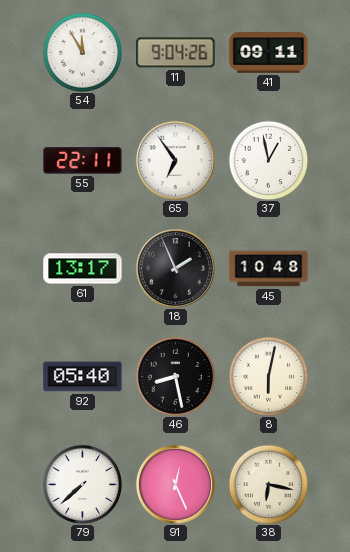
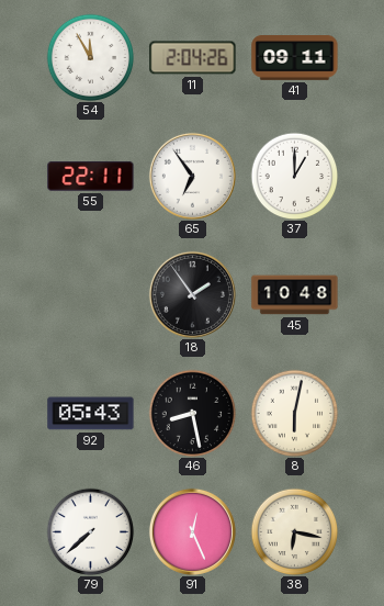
11: 9:04 -> 2:04 (193, 58)
37: 12:58 -> 1:00 (294, 176)
61: 13:17 -> none (83, 269)
18: 1:56 -> 1:54 (192, 294)
92: 05:40 -> 05:43 (91, 414)
